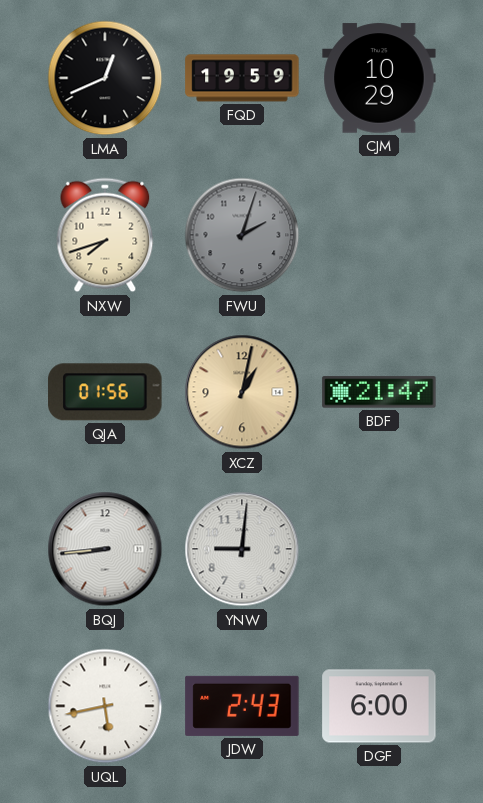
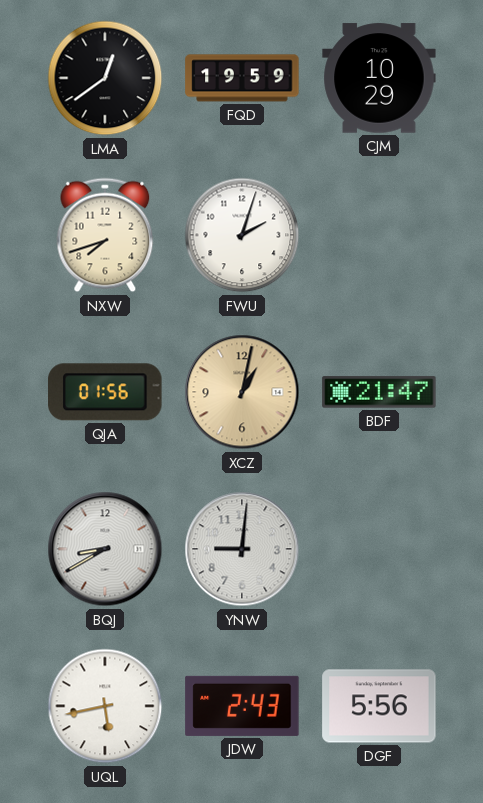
LMA: 12:41 -> 12:39 (105, 78)
FWU dial: grey -> white (242, 235)
BQJ: 8:44 -> 8:40 (105, 549)
DGF: 6:00 -> 5:56 (379, 706)
